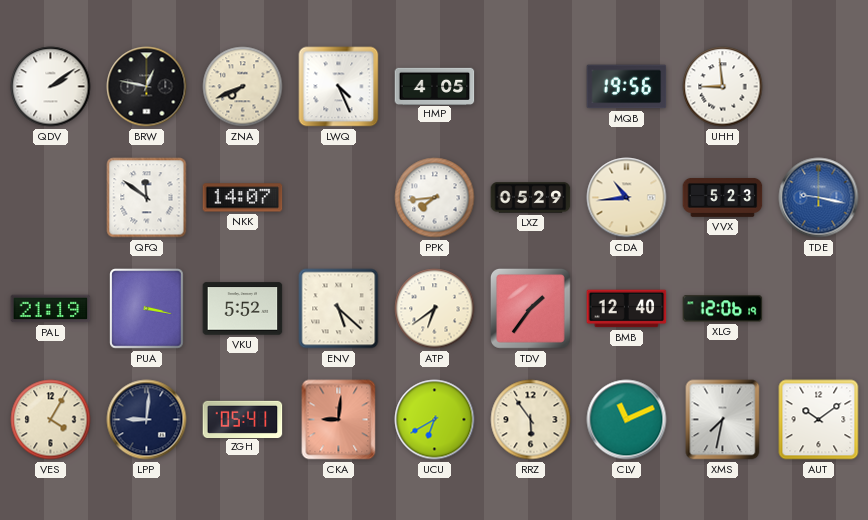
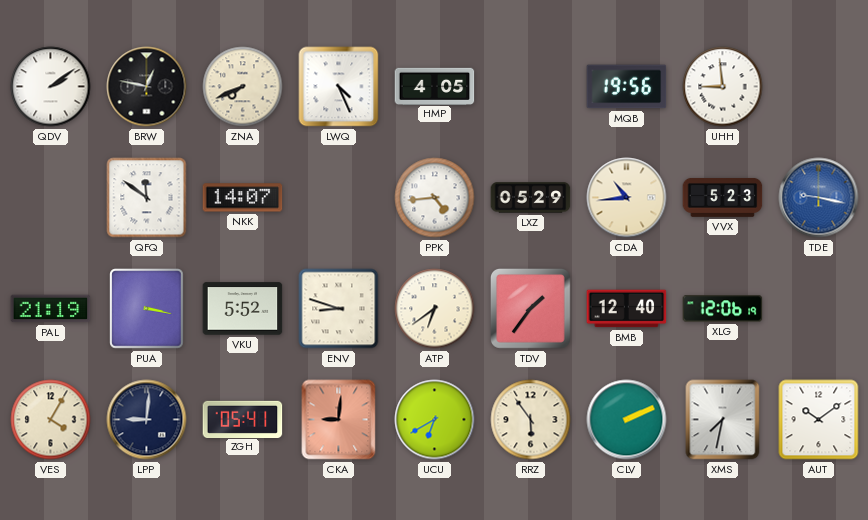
PPK: 7:44 -> 4:44 (435, 198)
ENV: 5:22 -> 8:48 (339, 309)
CLV: 11:11 -> 2:11 (627, 420)
